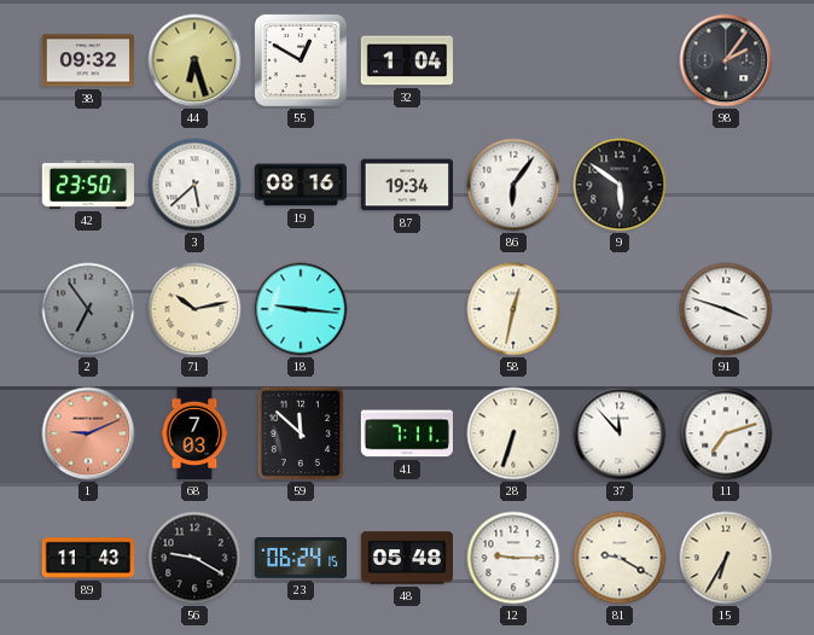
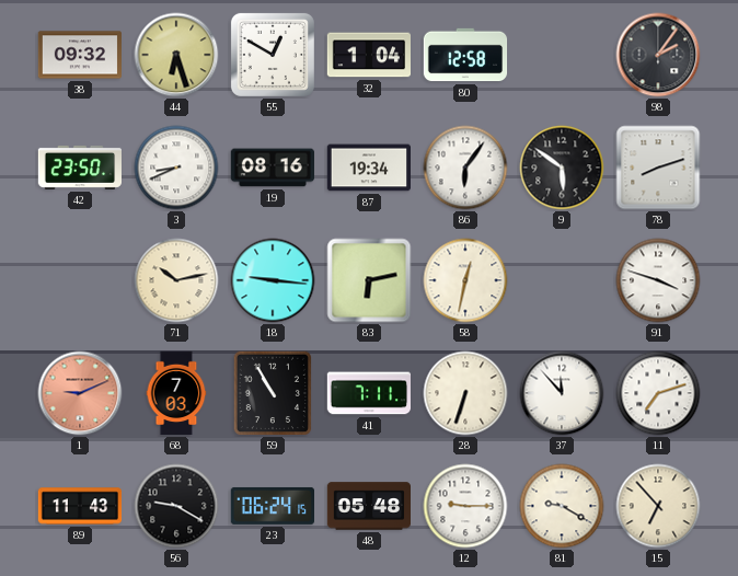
80: none -> 12:58 (465, 55)
3: 5:38 -> 8:41 (176, 168)
78: none -> 8:12 (658, 168)
2: 6:54 -> none (88, 309)
83: none -> 6:13 (369, 280)
59: 11:52 -> 10:55 (272, 392)
15: 6:35 -> 6:53 (658, 506)
